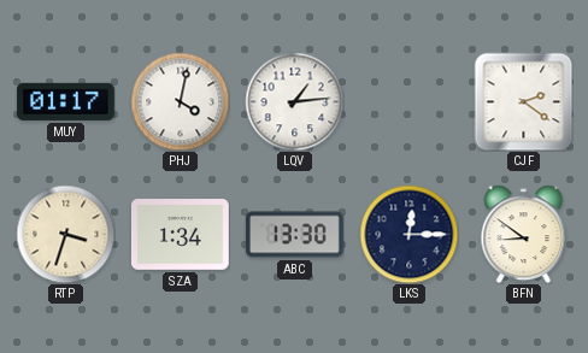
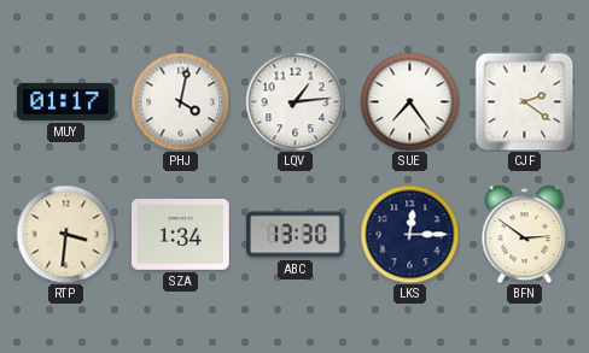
SUE: none -> 7:24 (409, 101)
RTP: 3:33 -> 3:31 (65, 234)
BFN: 8:51 -> 2:51 (525, 234)
